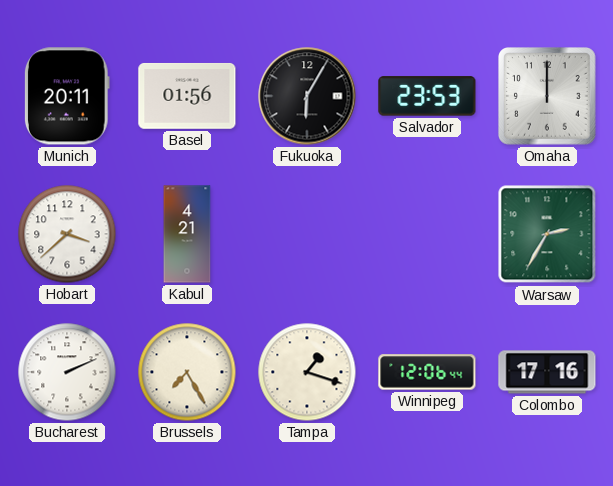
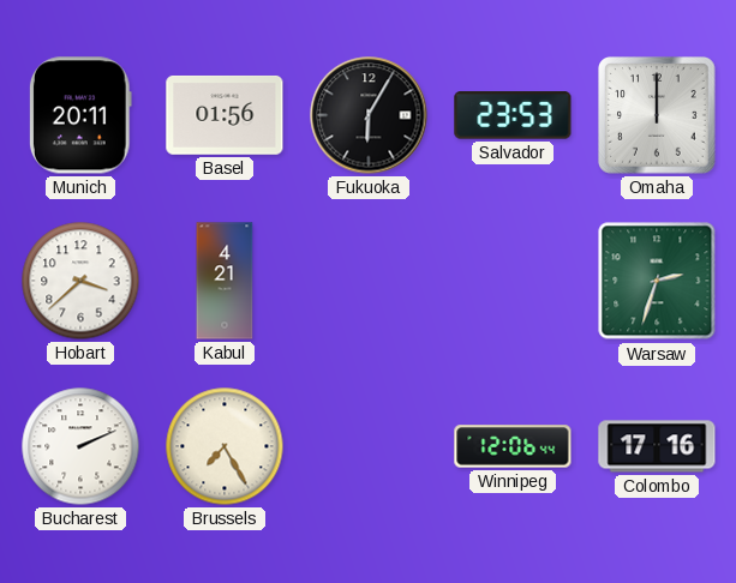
Warsaw: 2:35 -> 2:33 (657, 281)
Tampa: 1:18 -> none (307, 372)
